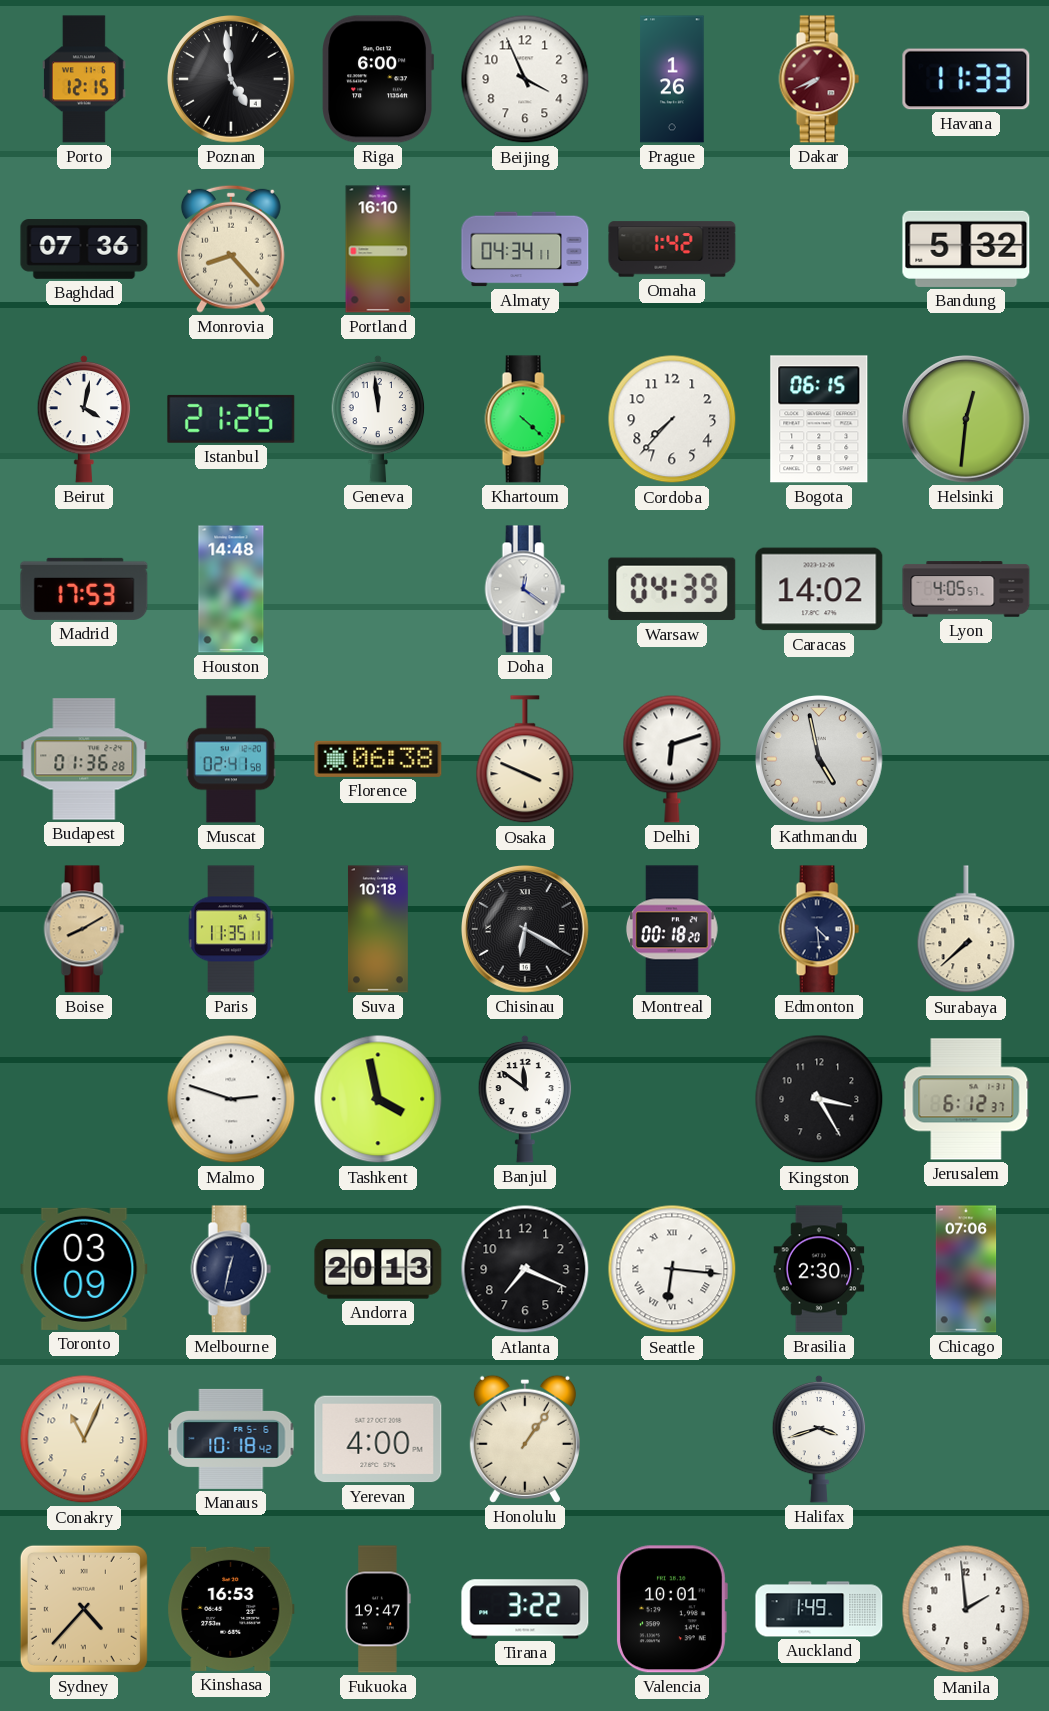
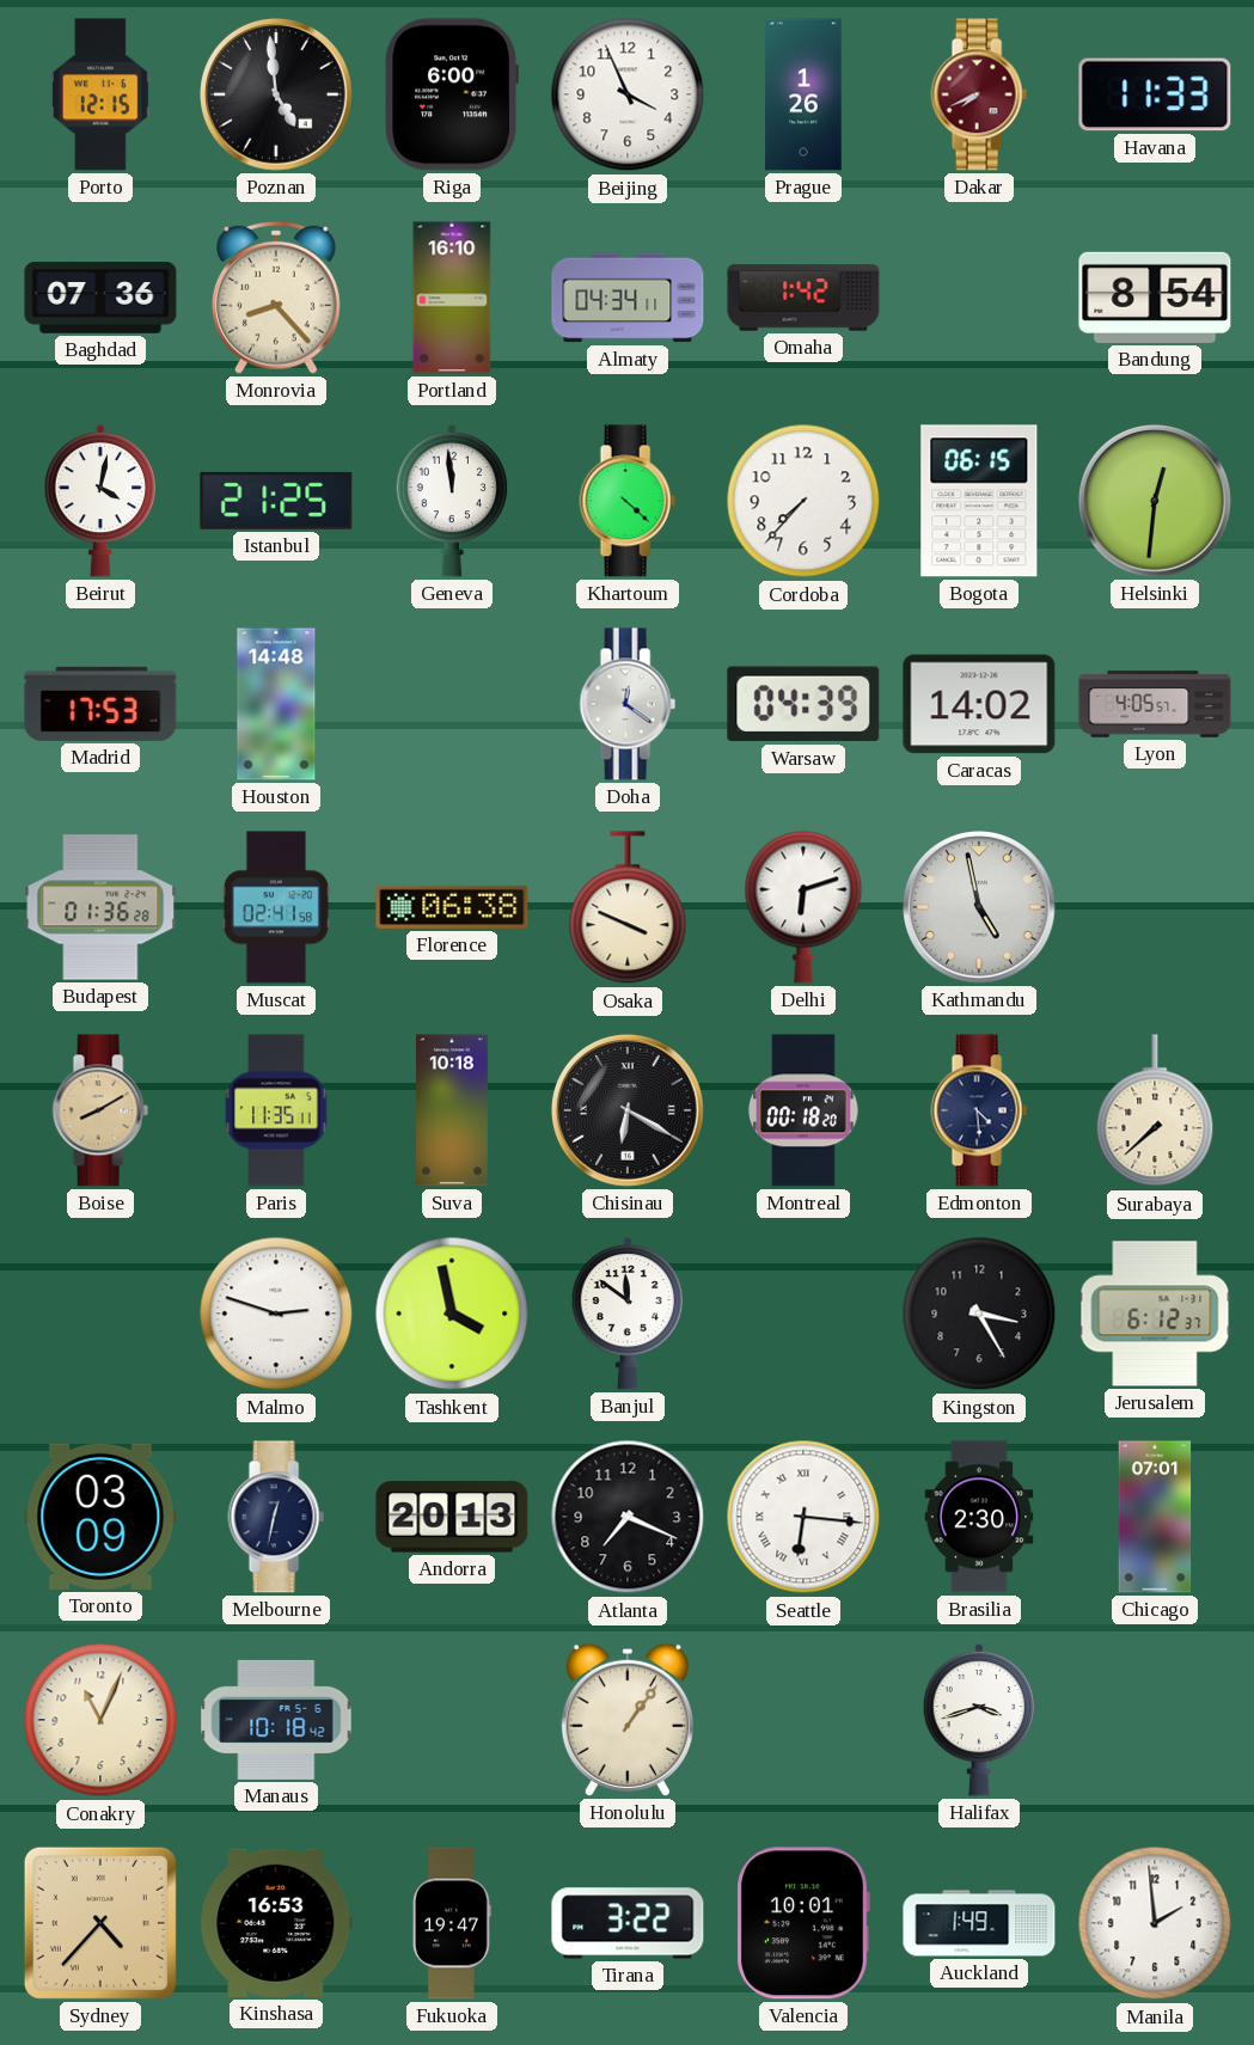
Bandung: 5:32 -> 8:54 (1155, 298)
Chicago: 07:06 -> 07:01 (1155, 1517)
Yerevan: 4:00 -> none (378, 1439)
